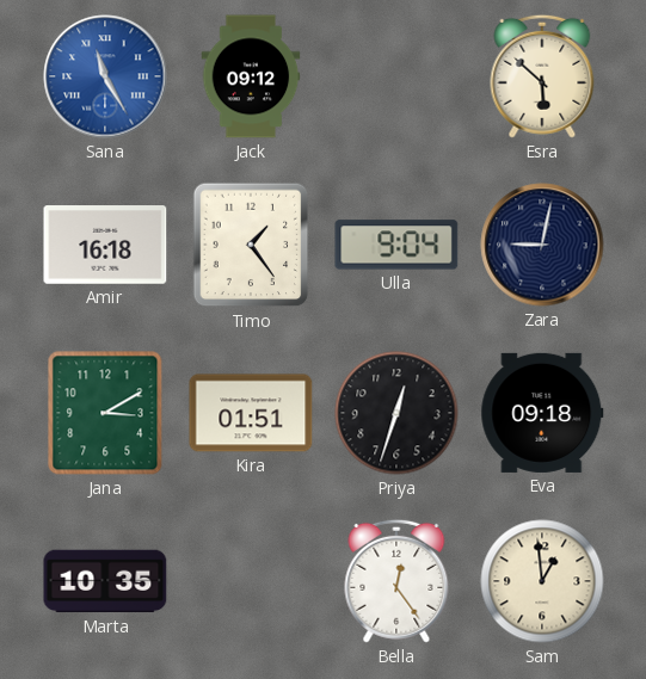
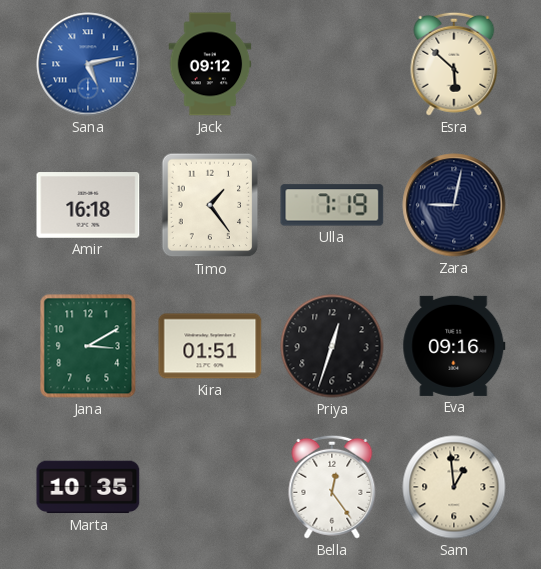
Sana: 11:25 -> 5:13 (88, 64)
Ulla: 9:04 -> 7:19 (332, 205)
Eva: 09:18 -> 09:16 (454, 346)
